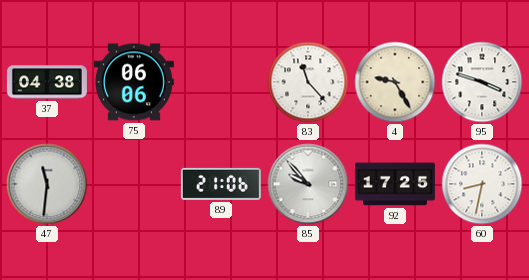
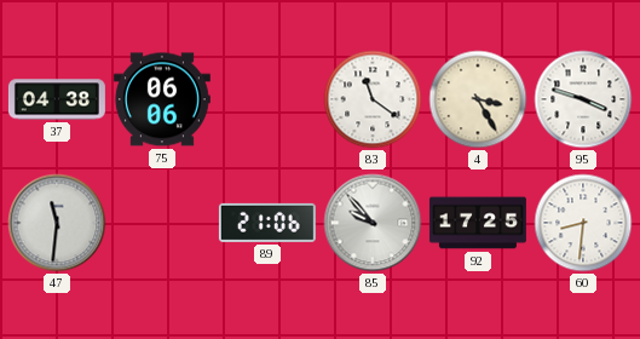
83: 11:23 -> 11:21 (373, 99)
4: 9:25 -> 3:25 (478, 99)
60: 8:32 -> 8:31 (583, 223)
